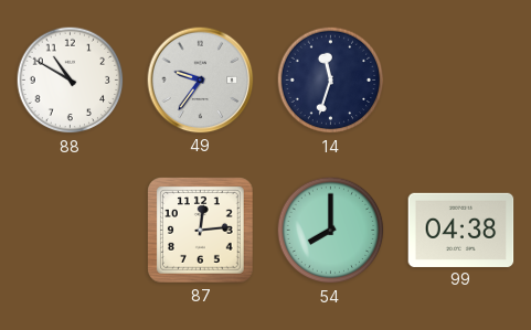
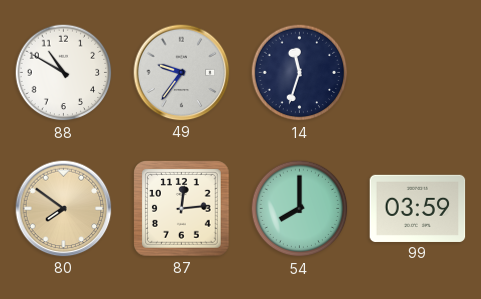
80: none -> 7:51 (64, 209)
99: 04:38 -> 03:59 (418, 208)
